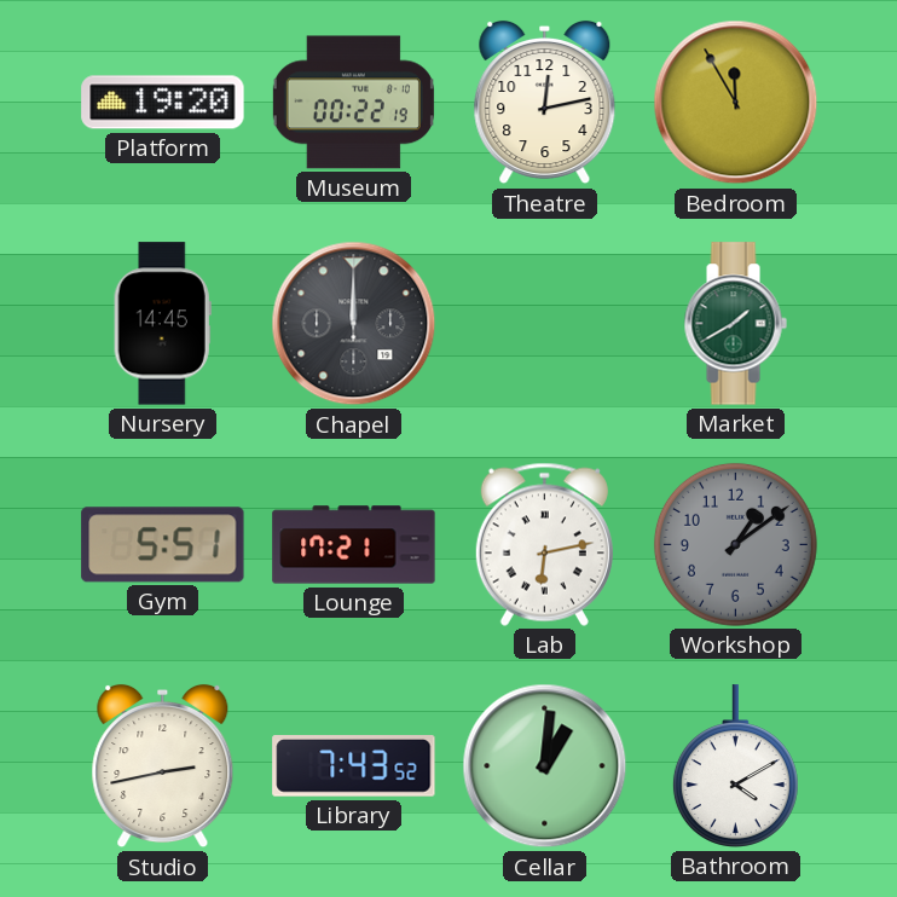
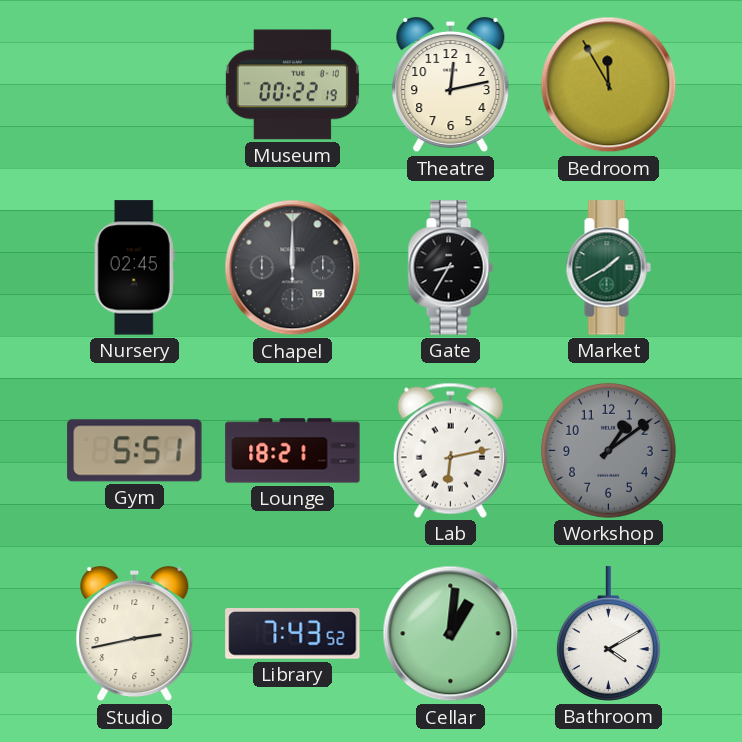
Platform: 19:20 -> none (163, 103)
Nursery: 14:45 -> 02:45 (134, 268)
Gate: none -> 8:35 (450, 268)
Lounge: 17:21 -> 18:21 (293, 451)
